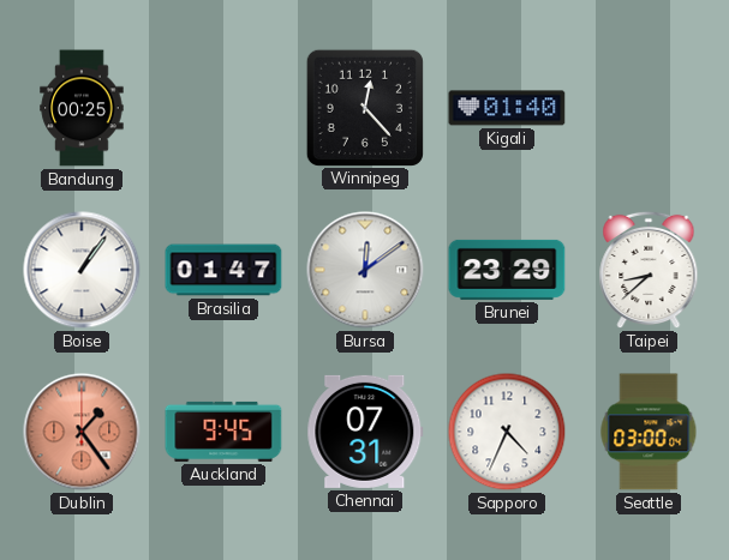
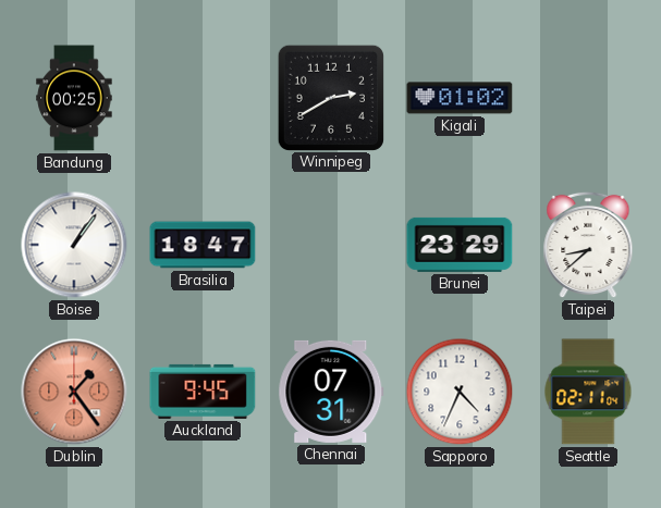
Winnipeg: 12:23 -> 2:40 (330, 97)
Kigali: 01:40 -> 01:02 (460, 98)
Brasilia: 01:47 -> 18:47 (203, 245)
Bursa: 12:09 -> none (365, 270)
Seattle: 03:00 -> 02:11 (588, 392)
